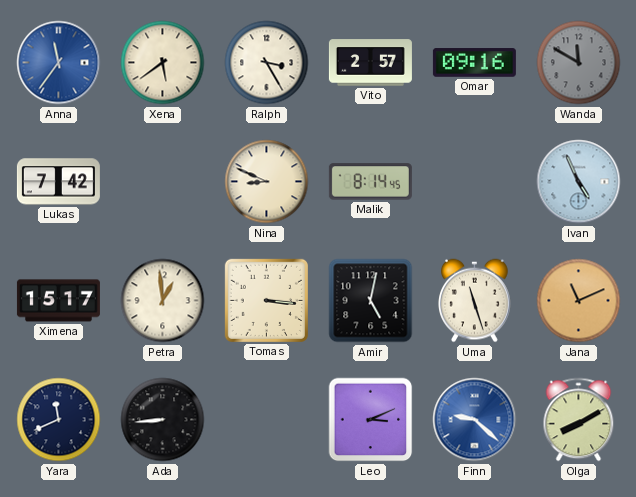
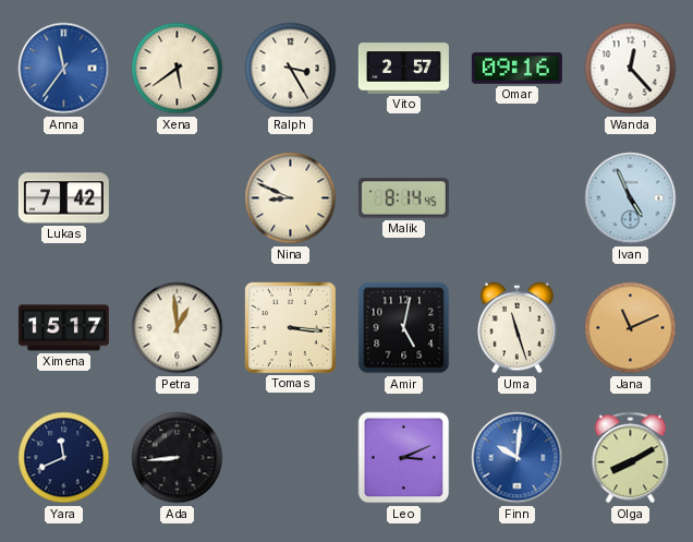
Wanda: 11:50 -> 12:23 (631, 69)
Wanda dial: grey -> white (631, 69)
Finn: 9:22 -> 10:01 (518, 458)
